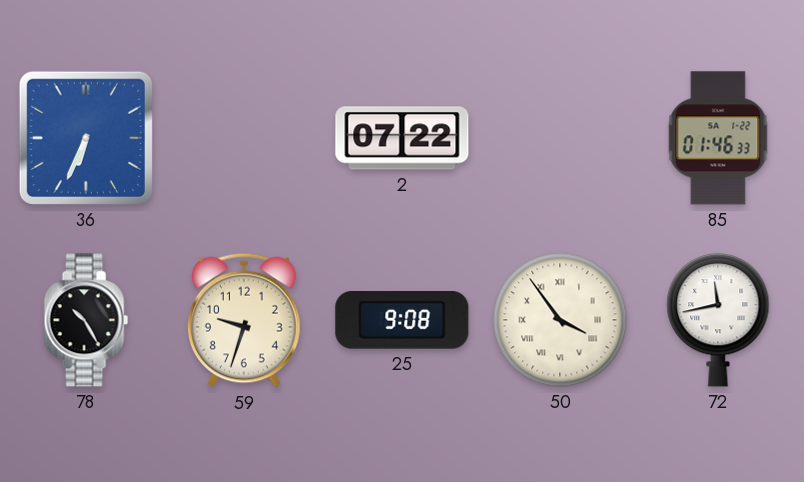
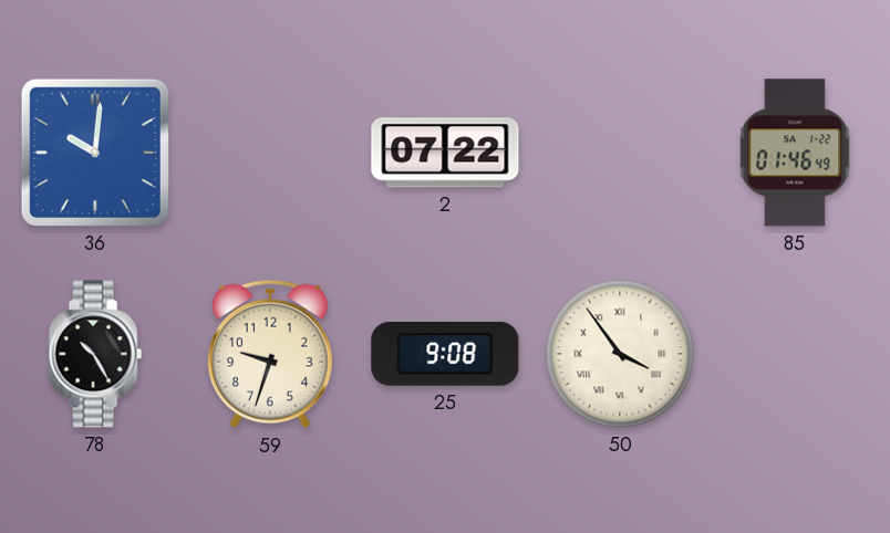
36: 6:34 -> 10:01 (95, 153)
85: 01:46:33 -> 01:46:49 (795, 153)
72: 11:43 -> none (718, 320)
